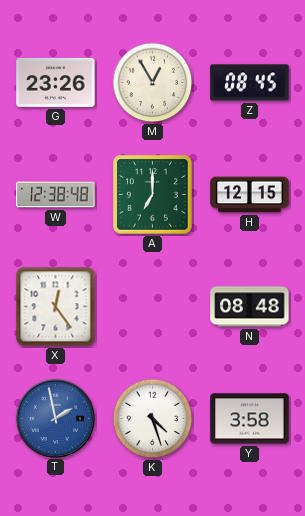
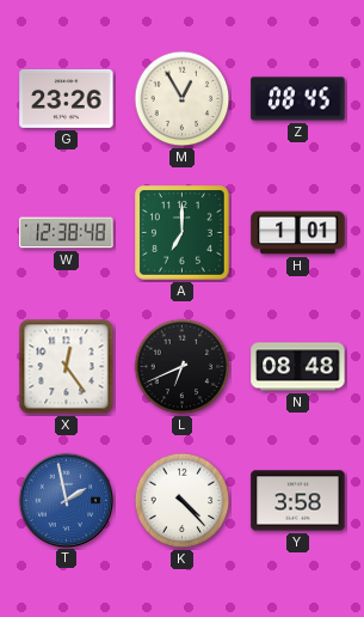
H: 12:15 -> 1:01 (298, 233)
L: none -> 6:41 (183, 367)
K: 4:27 -> 4:23 (183, 501)
